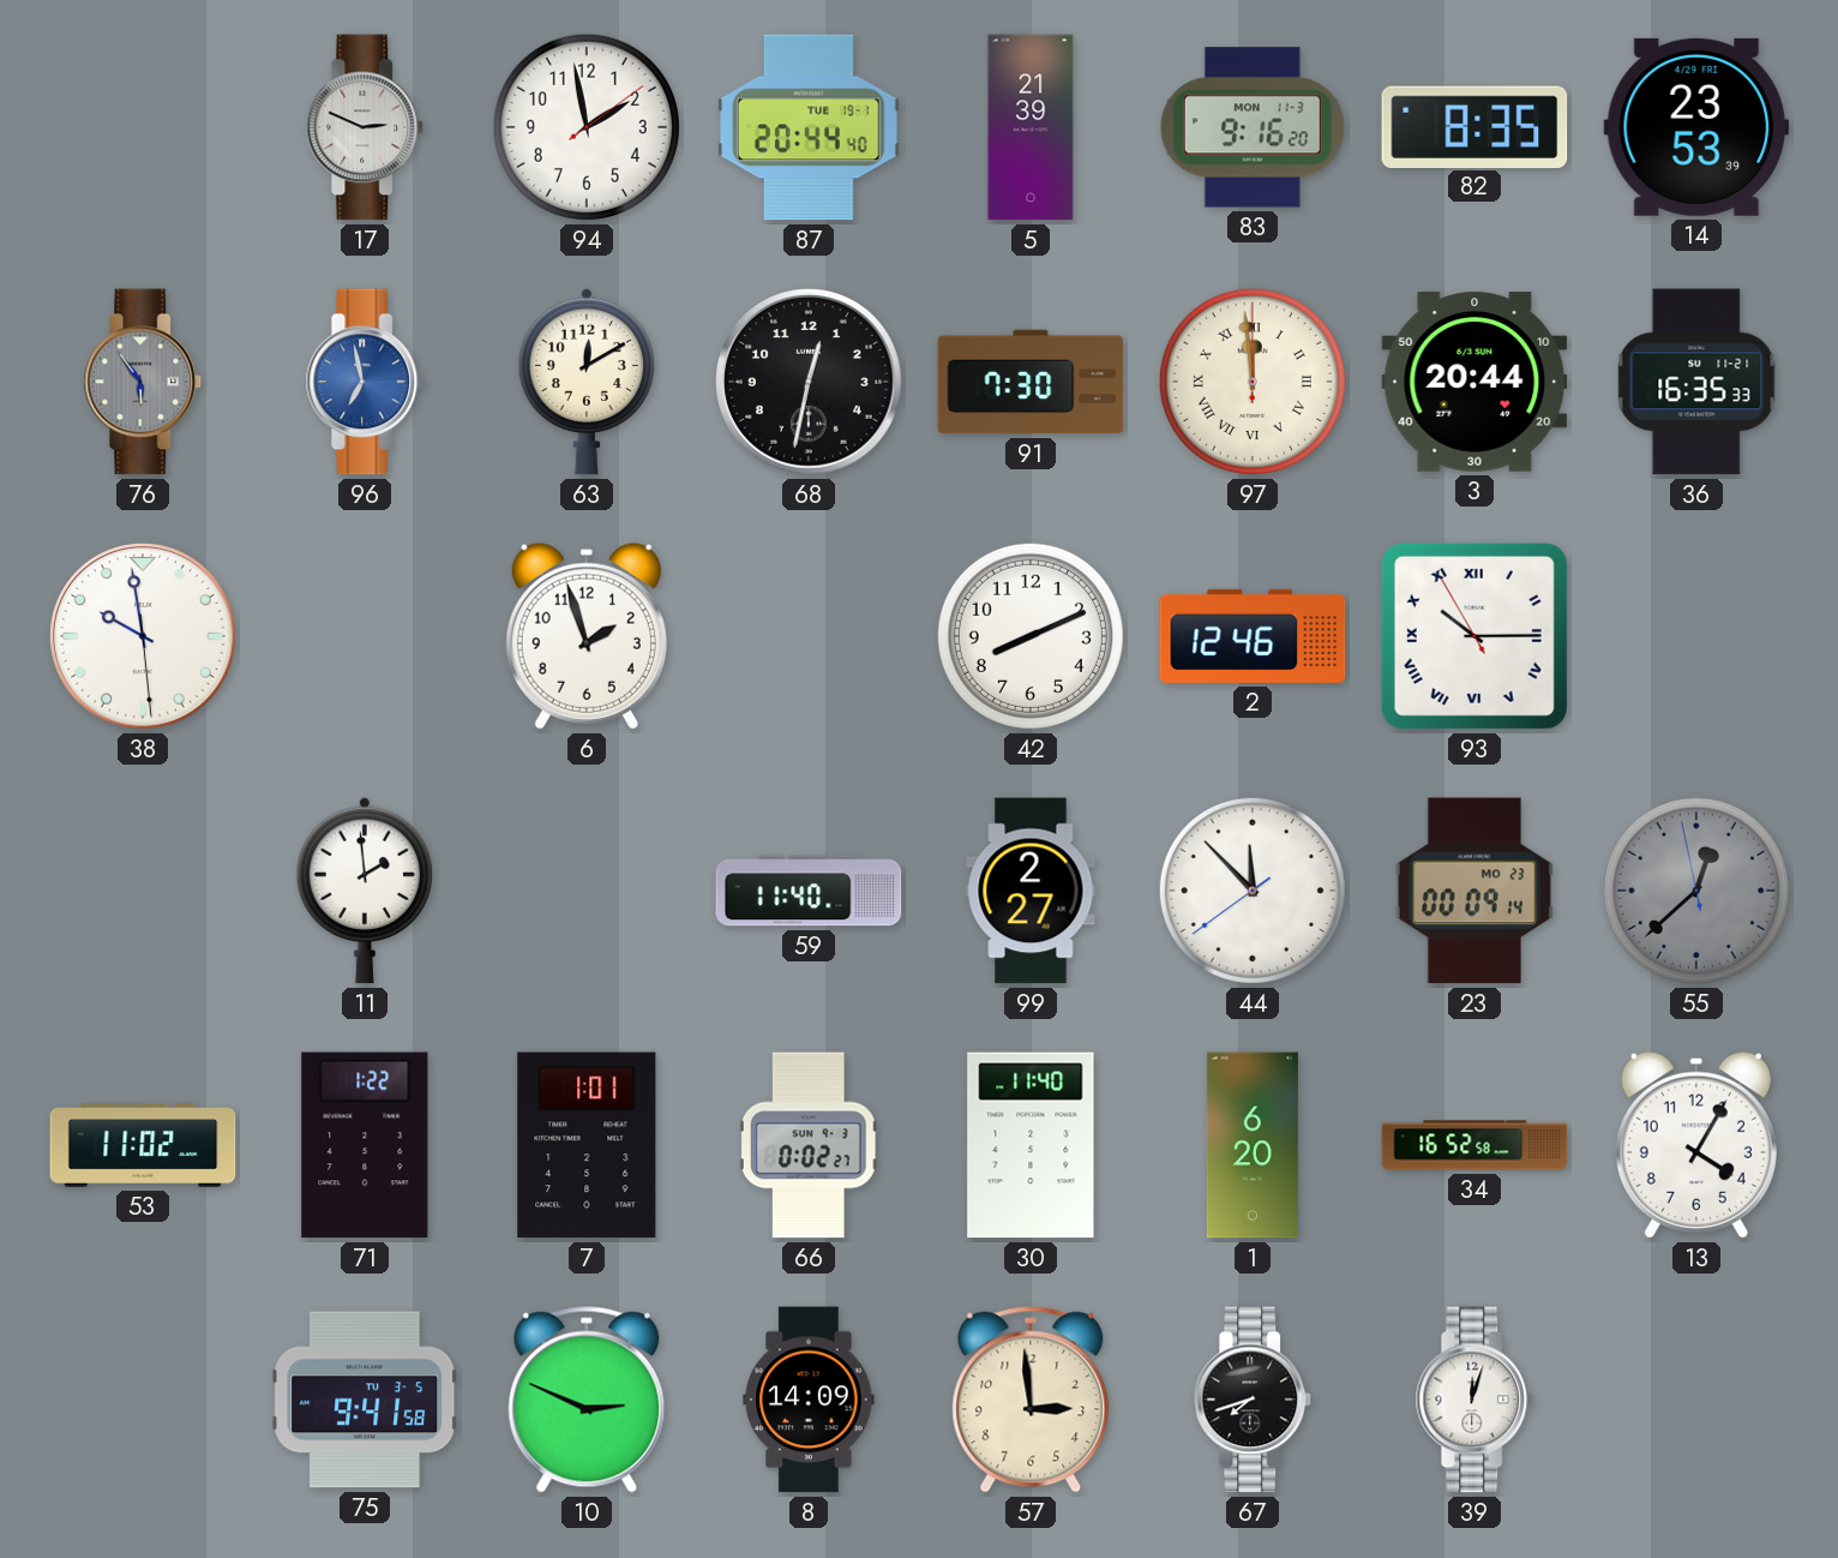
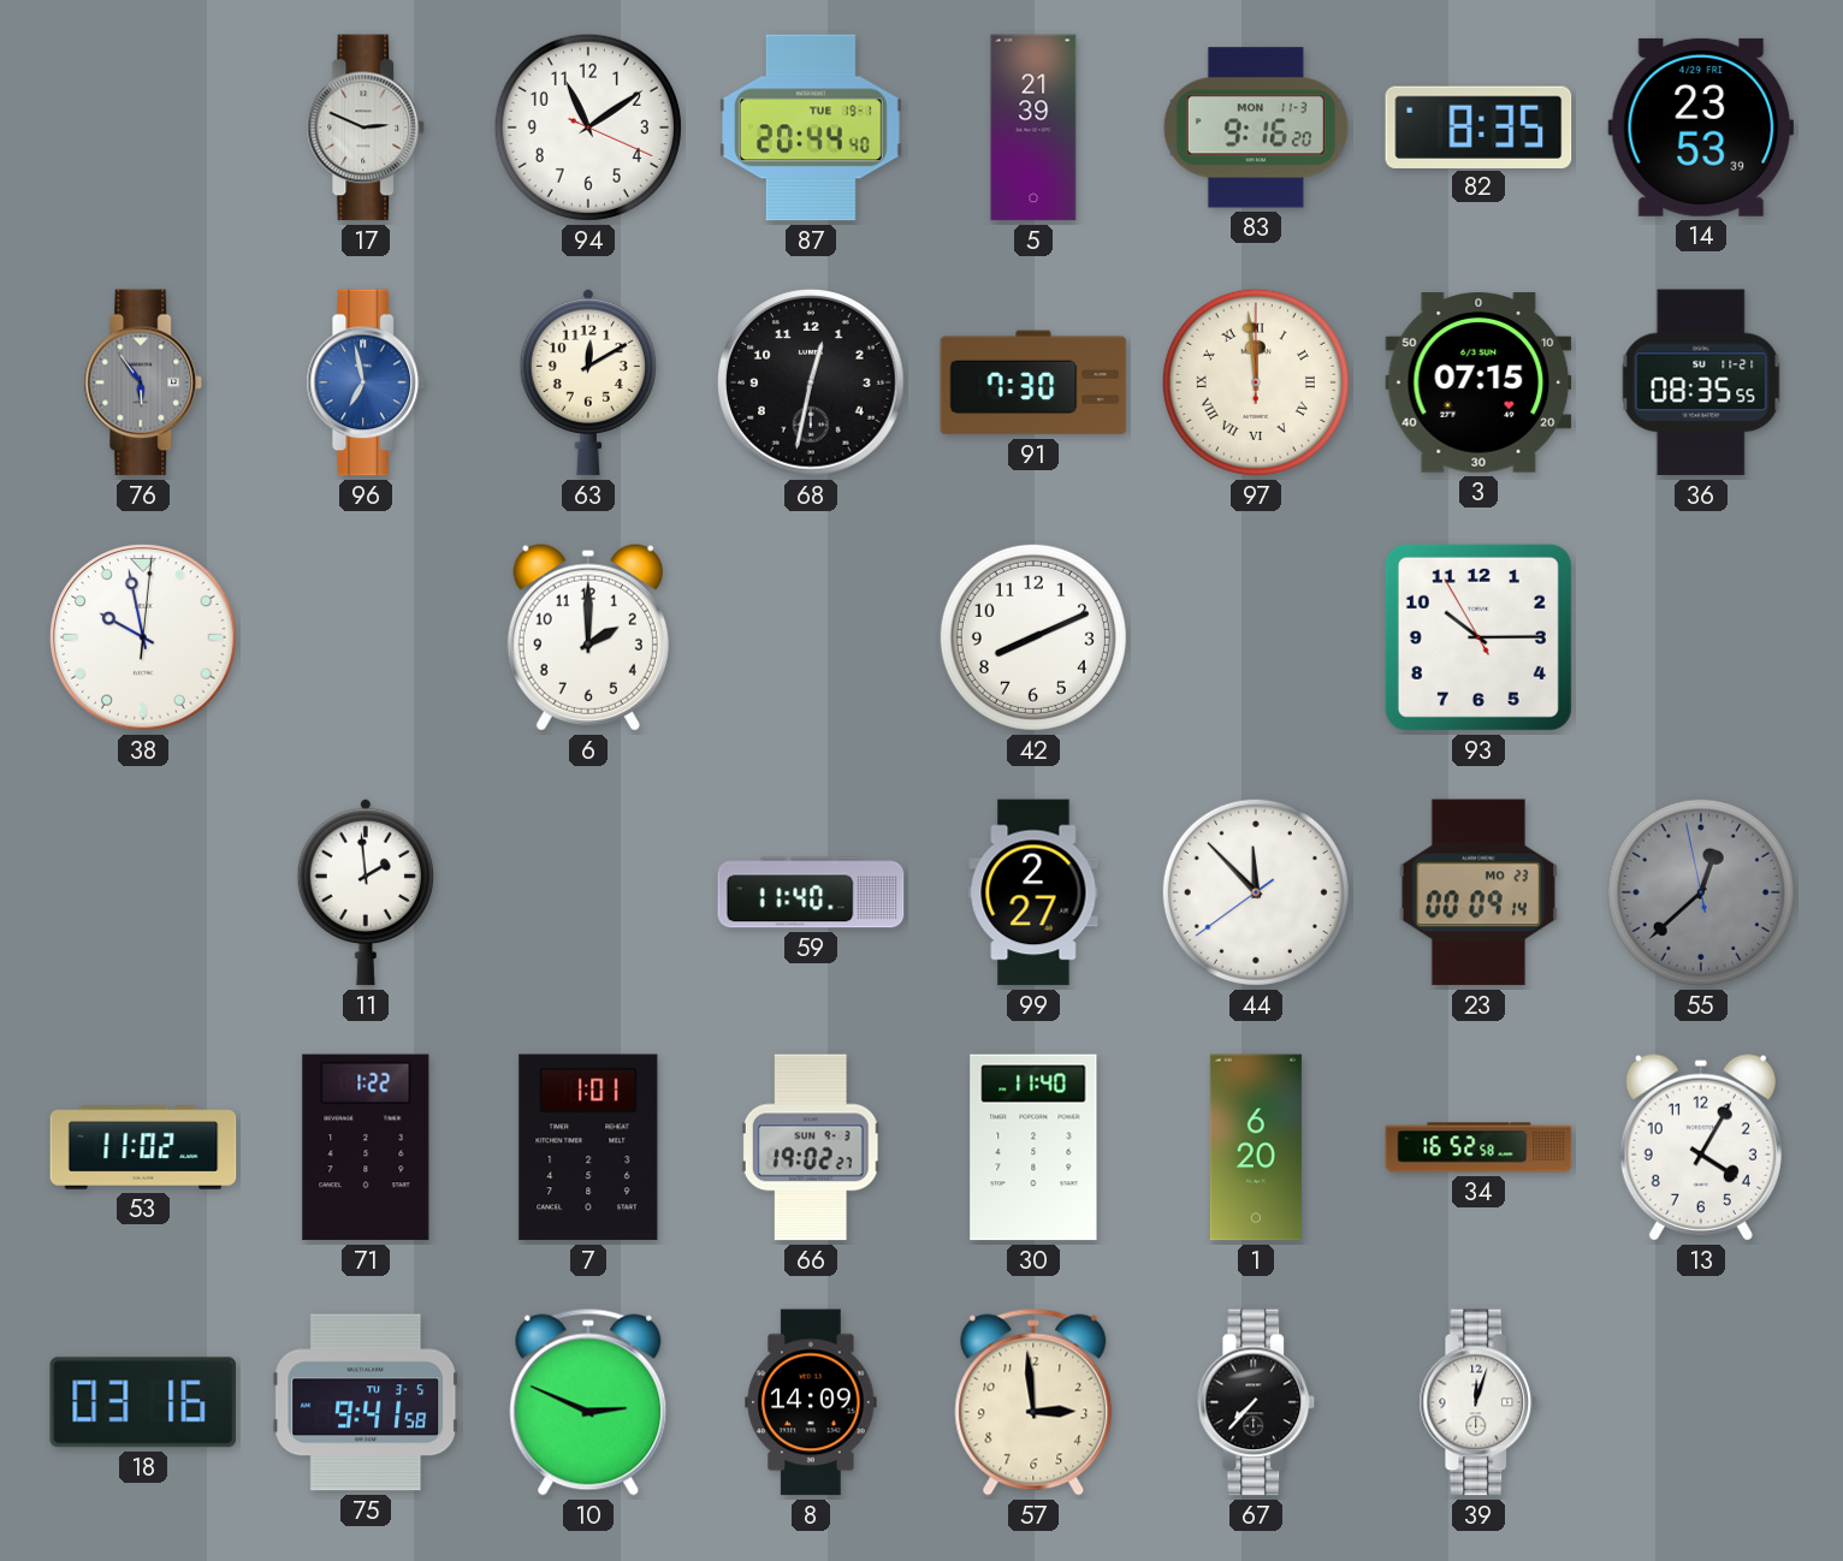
94: 1:58 -> 11:09 (588, 127)
3: 20:44 -> 07:15 (1478, 382)
36: 16:35 -> 08:35 (1701, 382)
38: 9:58:29 -> 9:58:01 (144, 639)
6: 1:57 -> 2:00 (588, 637)
2: 12:46 -> none (1253, 636)
93 numerals: Roman -> Arabic (1478, 637)
66: 0:02 -> 19:02 (811, 1147)
18: none -> 03:16 (143, 1402)
67: 7:42 -> 7:37 (1256, 1402)
